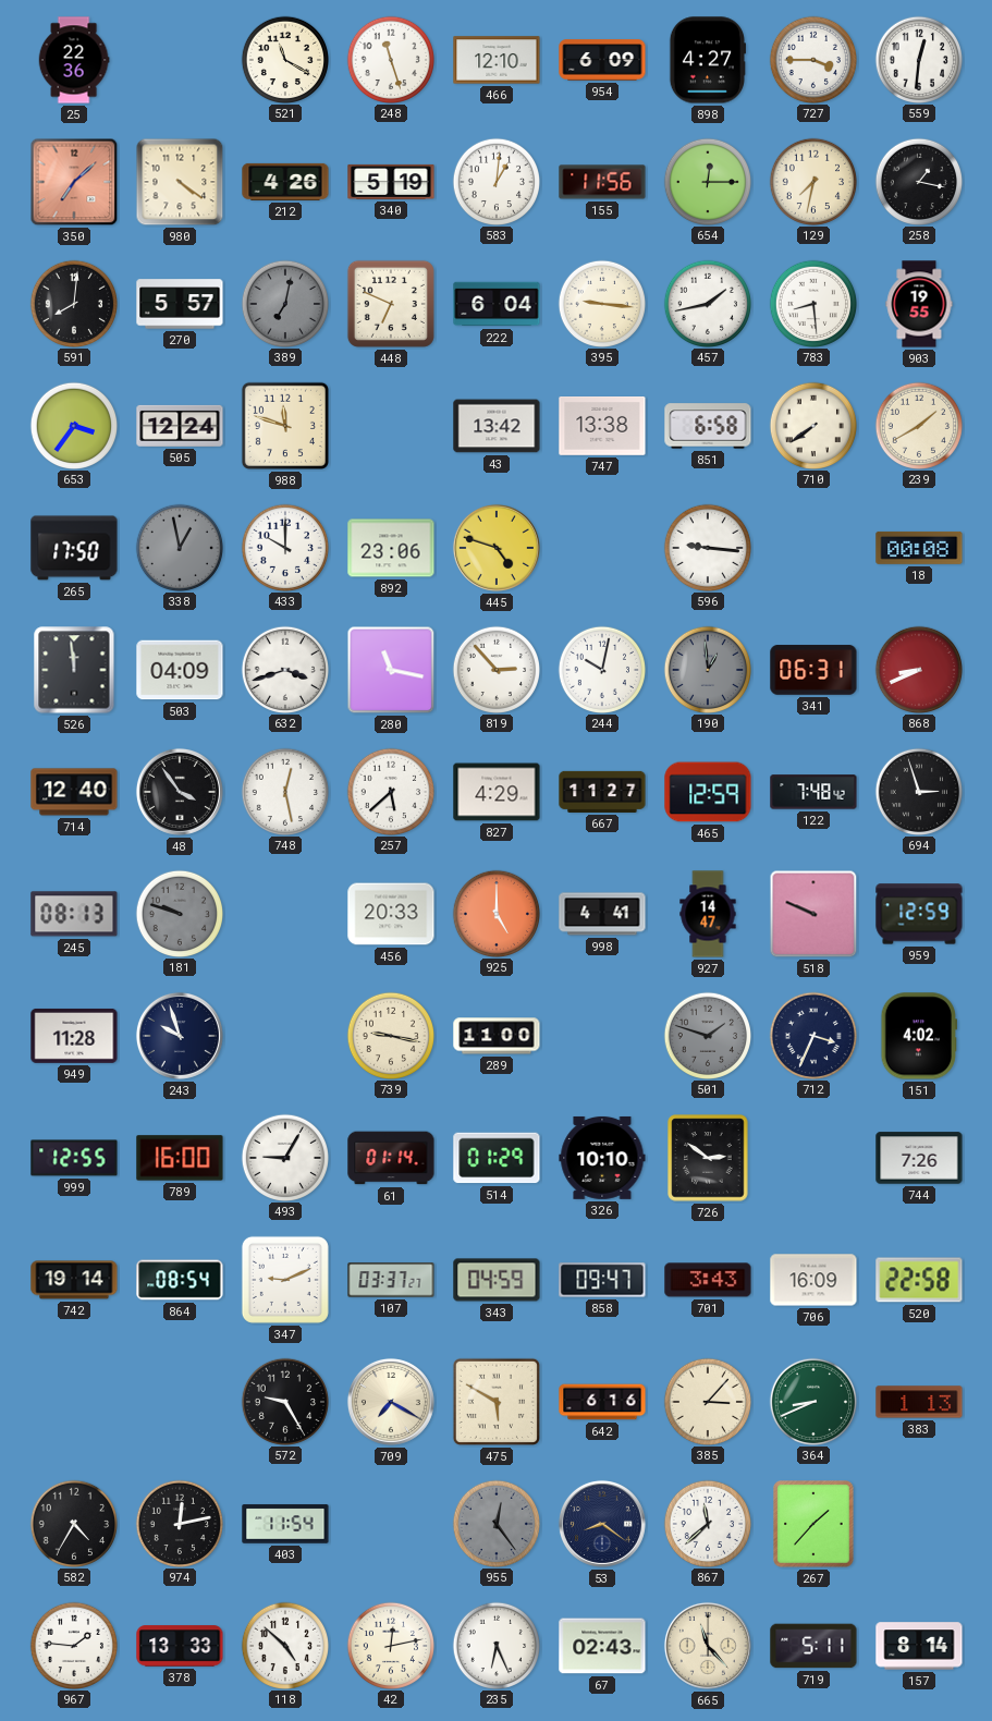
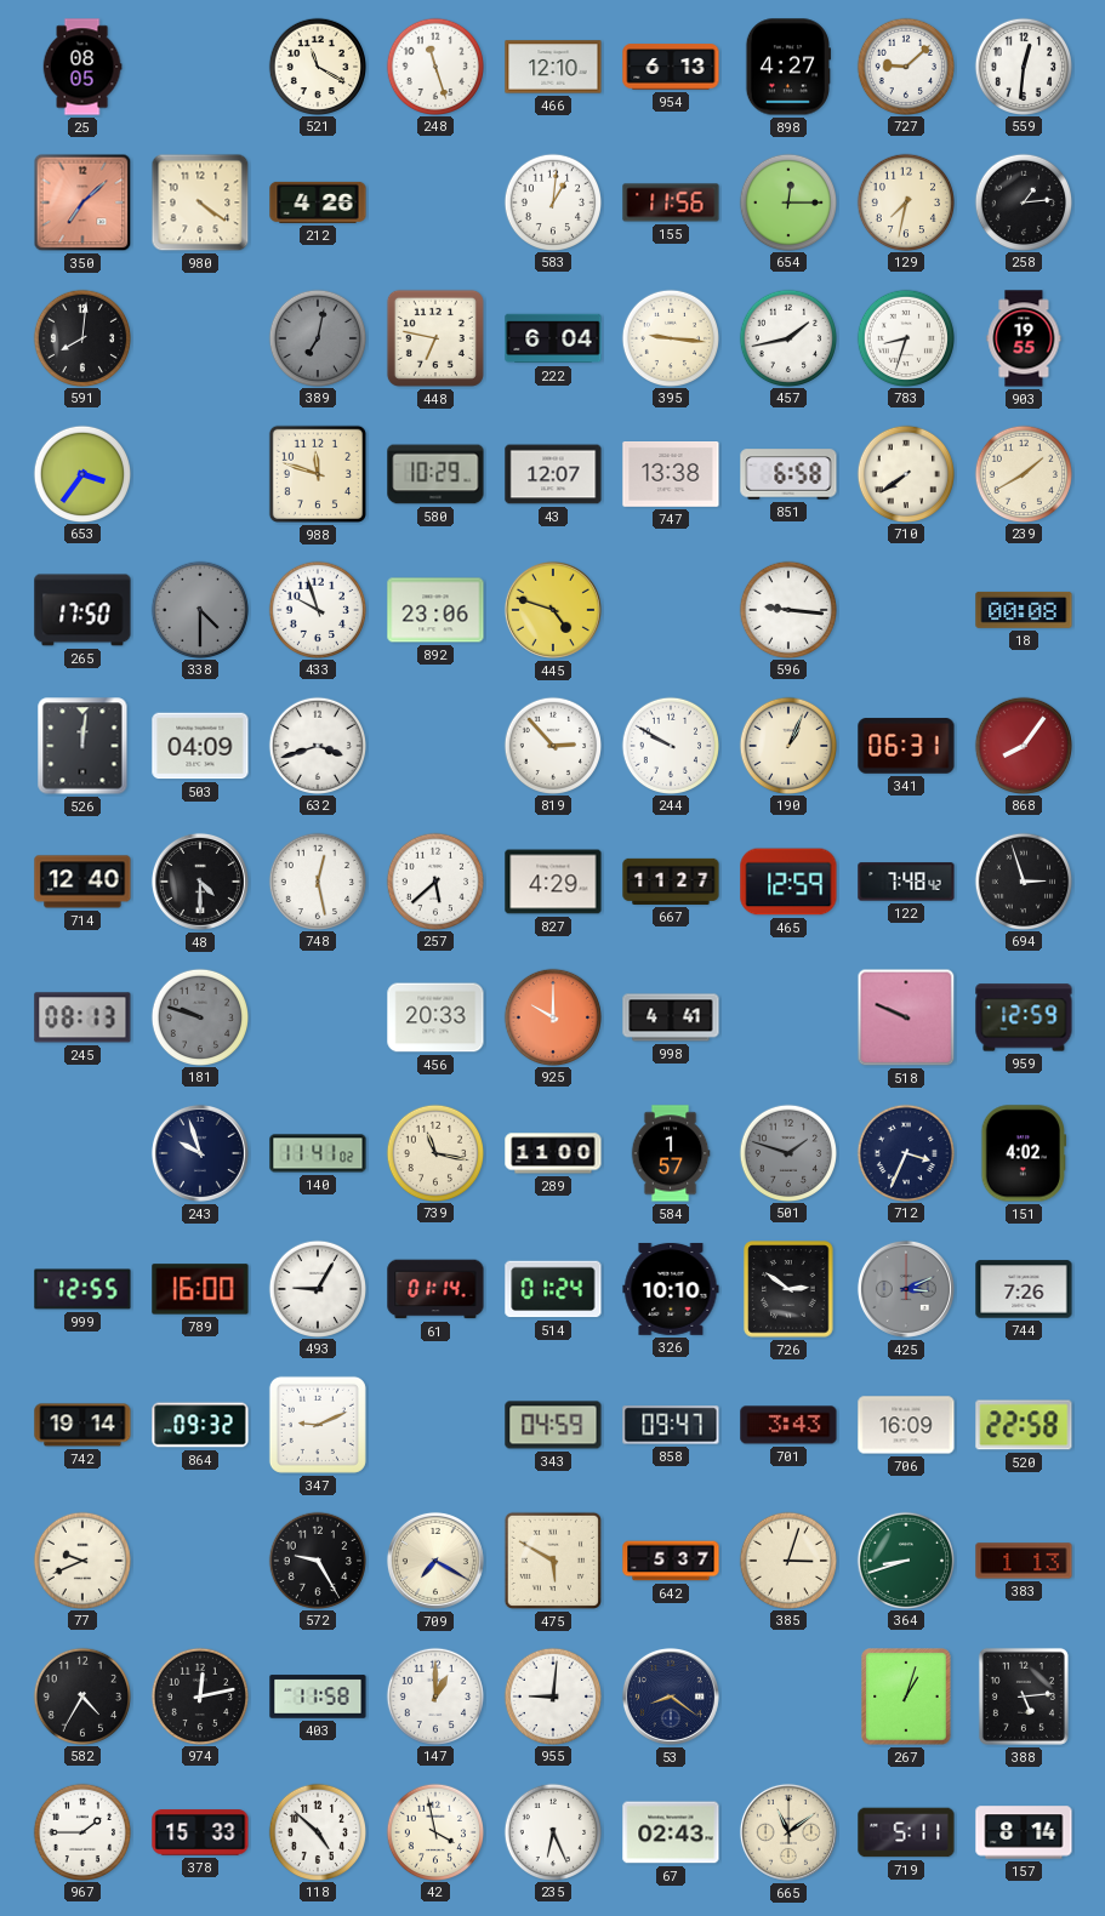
25: 22:36 -> 08:05 (82, 67)
954: 6:09 -> 6:13 (671, 67)
727: 3:45 -> 9:08 (905, 65)
340: 5:19 -> none (391, 182)
258: 1:17 -> 1:14 (1023, 201)
270: 5:57 -> none (180, 304)
448: 6:49 -> 6:47 (435, 338)
783: 8:29 -> 8:33 (905, 337)
505: 12:24 -> none (180, 426)
580: none -> 10:29 (435, 474)
43: 13:42 -> 12:07 (553, 474)
338: 12:58 -> 4:30 (199, 609)
433: 10:00 -> 9:57 (317, 609)
526: 11:59 -> 12:01 (82, 746)
280: 11:17 -> none (391, 670)
244: 10:02 -> 9:50 (670, 745)
190: 12:59 -> 1:04 (787, 745)
190 dial: grey -> cream (787, 745)
868: 8:41 -> 8:06 (1023, 745)
48: 3:54 -> 4:30 (200, 882)
925: 5:00 -> 10:00 (552, 1016)
927: 14:47 -> none (708, 914)
949: 11:28 -> none (74, 1036)
140: none -> 11:41 (318, 1153)
739: 9:17 -> 11:17 (434, 1152)
584: none -> 1:57 (671, 1153)
514: 01:29 -> 01:24 (553, 1289)
425: none -> 3:11 (906, 1289)
864: 08:54 -> 09:32 (200, 1425)
107: 03:37 -> none (391, 1280)
77: none -> 9:41 (81, 1559)
642: 6:16 -> 5:37 (671, 1561)
385: 3:07 -> 3:03 (787, 1559)
364: 8:41 -> 8:42 (905, 1559)
403: 11:54 -> 11:58 (318, 1697)
147: none -> 1:00 (434, 1695)
955: 12:24 -> 9:01 (552, 1695)
955 dial: grey -> white (552, 1695)
867: 11:38 -> none (707, 1523)
267: 1:37 -> 1:03 (906, 1697)
388: none -> 5:14 (1024, 1697)
967: 1:46 -> 1:45 (81, 1831)
378: 13:33 -> 15:33 (200, 1832)
42: 12:13 -> 3:58 (434, 1831)
665: 11:23 -> 11:09 (788, 1832)
